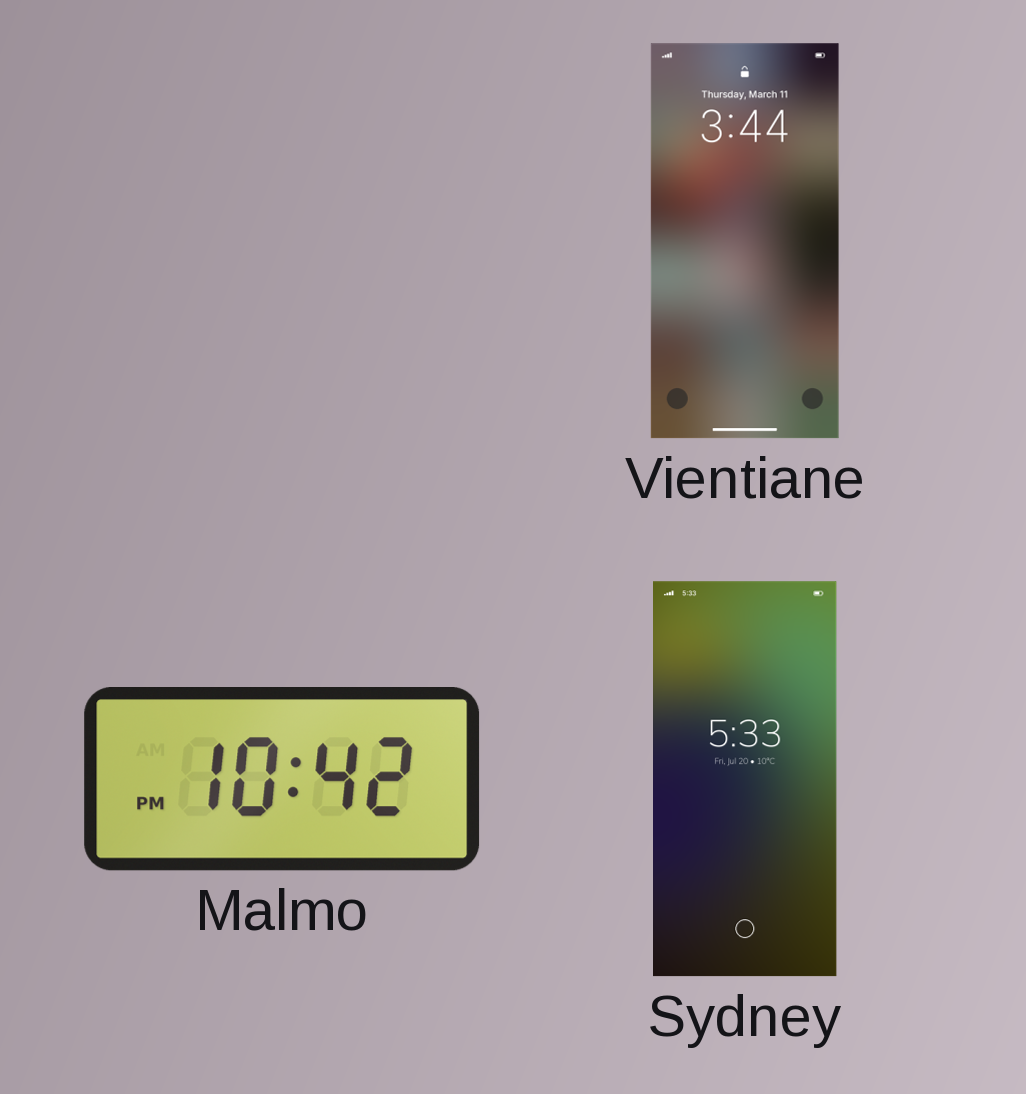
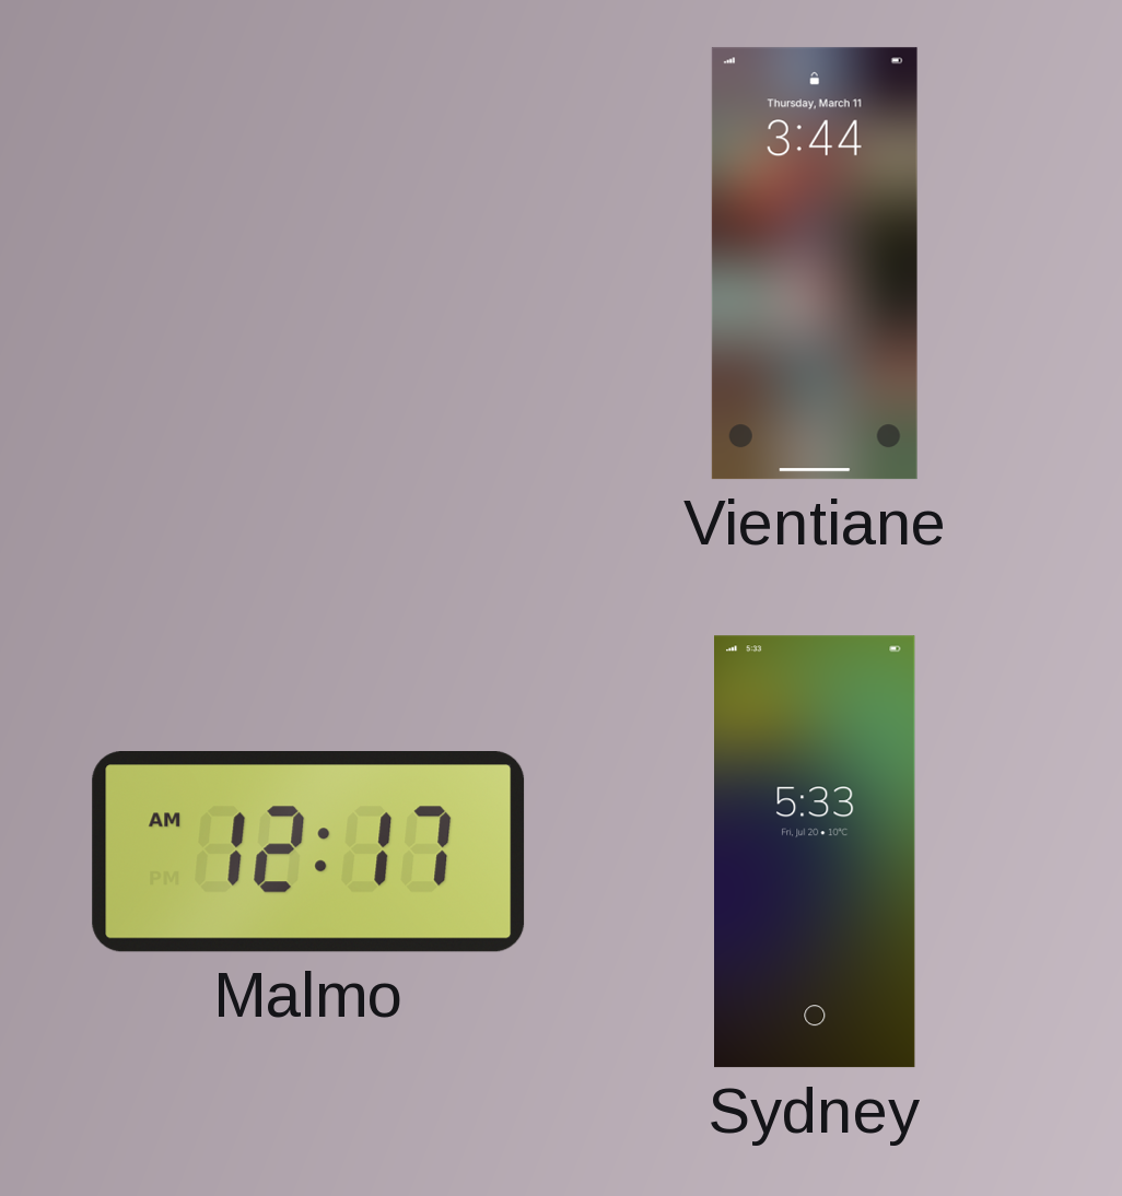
Malmo: 10:42 -> 12:17 (308, 853)
